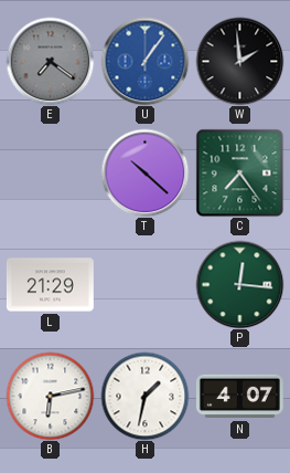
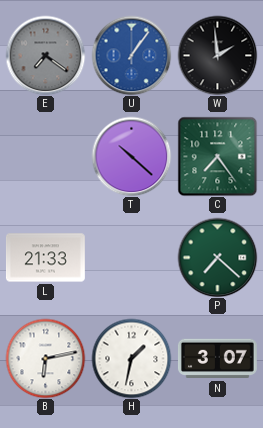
L: 21:29 -> 21:33 (45, 258)
P: 12:16 -> 7:22 (217, 257)
N: 4:07 -> 3:07 (217, 359)
